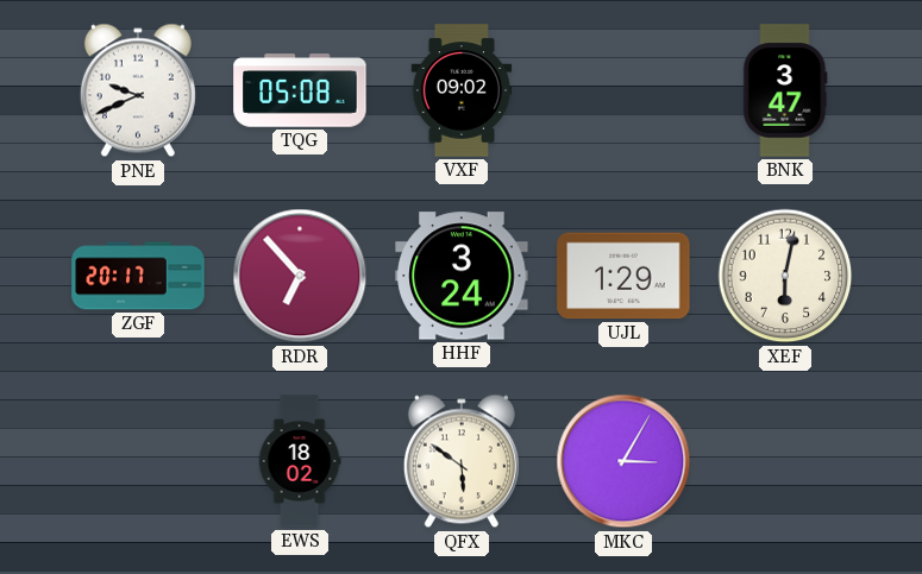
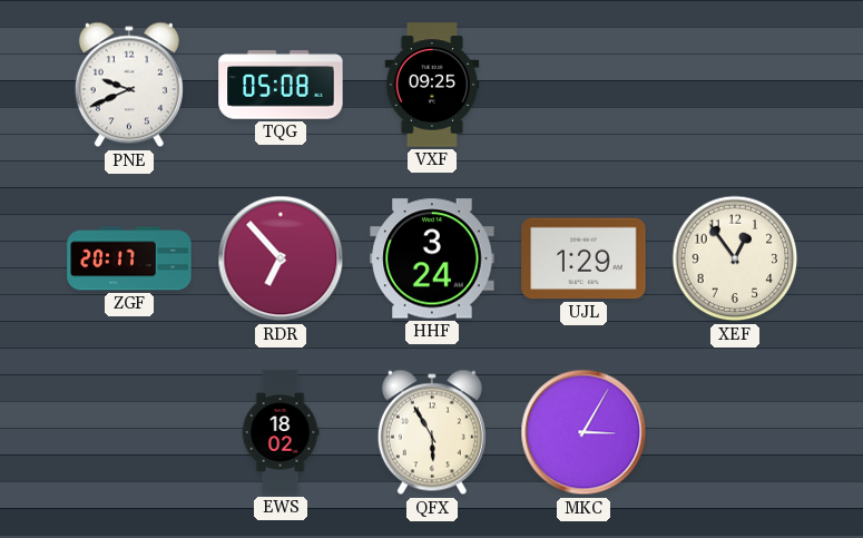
VXF: 09:02 -> 09:25 (432, 85)
BNK: 3:47 -> none (785, 90)
XEF: 6:02 -> 12:54 (735, 258)
QFX: 5:51 -> 5:55 (432, 432)
